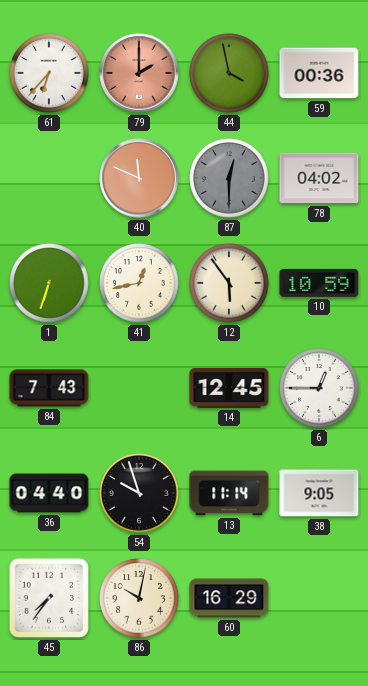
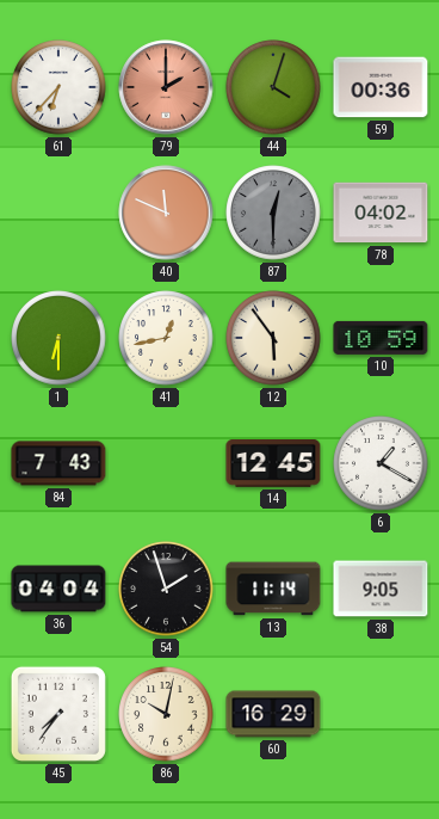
44: 3:58 -> 4:03 (273, 87)
1: 6:33 -> 6:30 (58, 338)
6: 12:45 -> 1:20 (381, 463)
36: 04:40 -> 04:04 (58, 589)
54: 9:57 -> 1:57 (166, 589)
